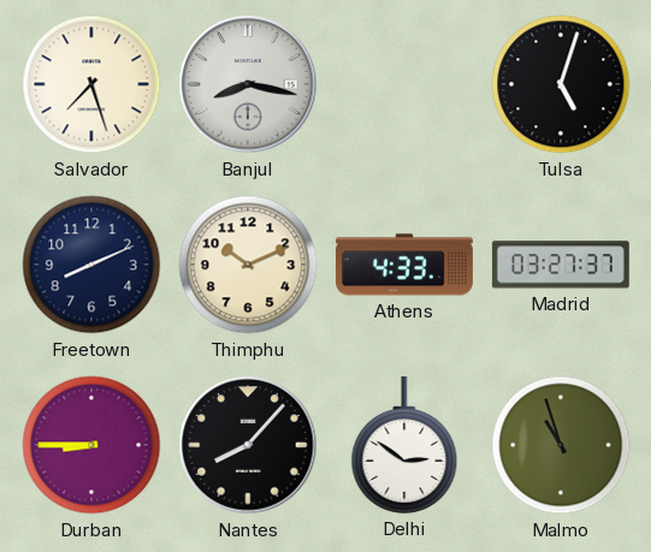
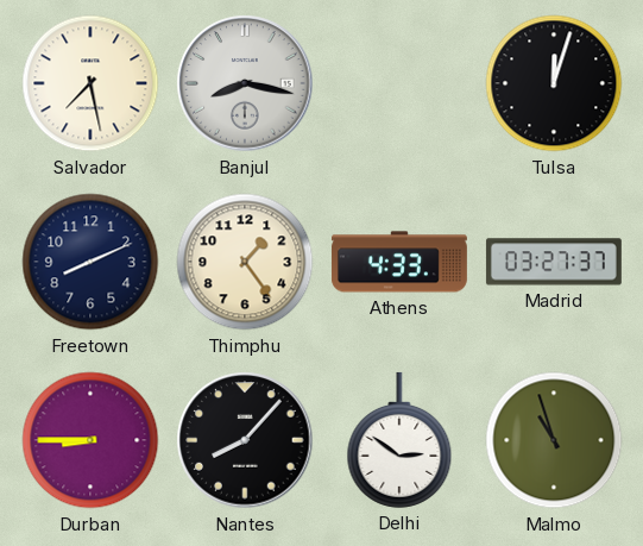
Salvador: 7:27 -> 7:28 (90, 83)
Tulsa: 5:03 -> 12:03 (554, 83)
Thimphu: 10:11 -> 1:24 (245, 262)
